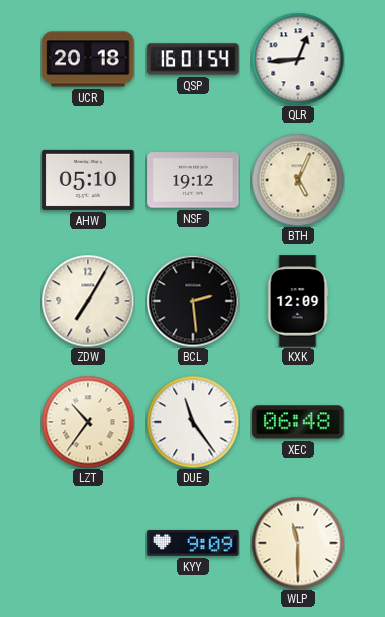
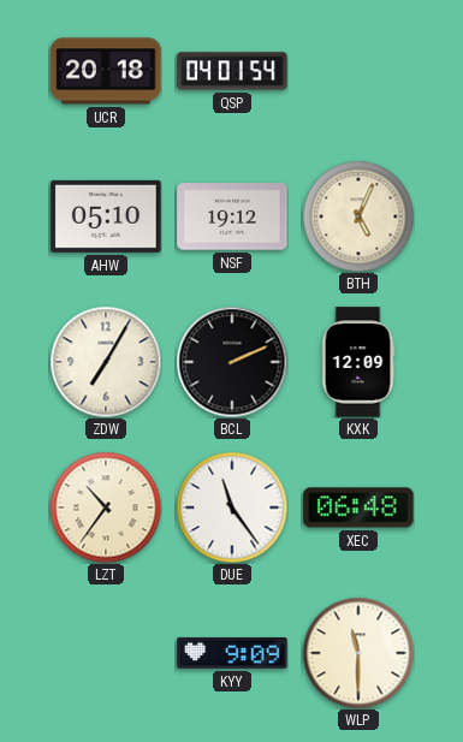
QSP: 16:01 -> 04:01 (232, 71)
QLR: 12:44 -> none (298, 59)
BCL: 2:29 -> 2:11 (232, 362)
